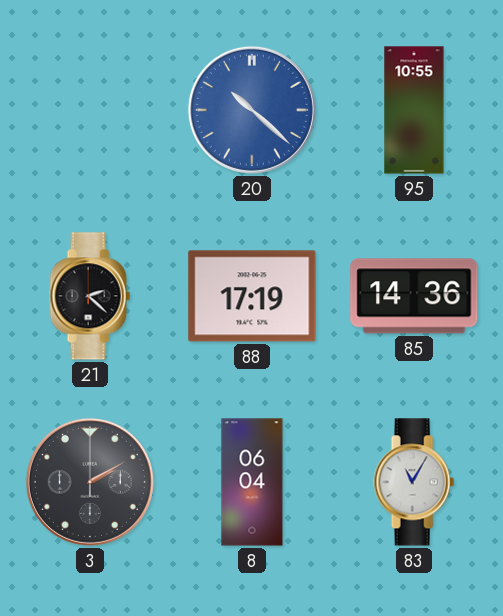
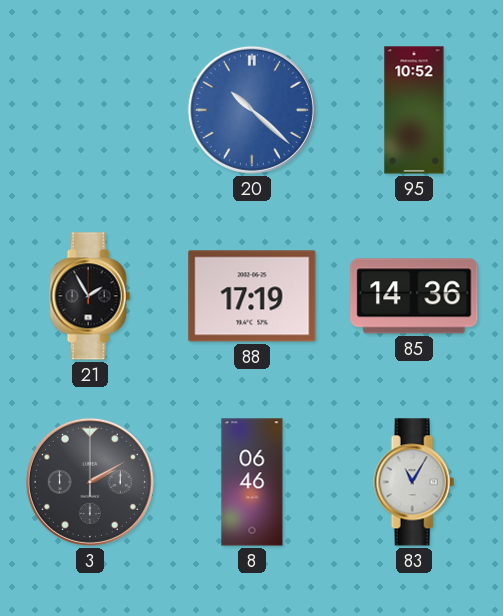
95: 10:55 -> 10:52 (414, 110)
21: 2:22 -> 1:55 (90, 296)
8: 06:04 -> 06:46 (252, 482)
